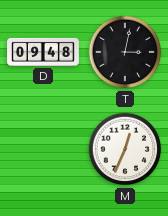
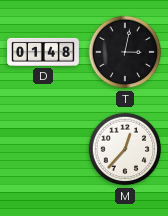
D: 09:48 -> 01:48 (43, 52)
M: 12:34 -> 12:37 (125, 149)
